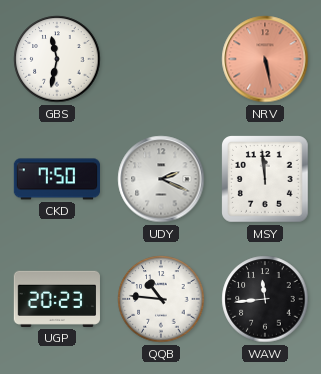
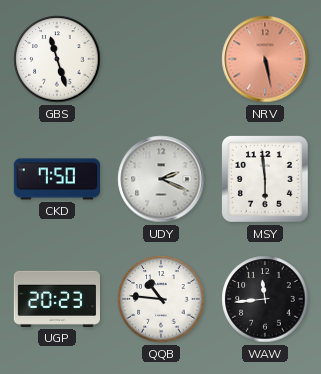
GBS: 11:32 -> 11:27 (57, 59)
MSY: 11:59 -> 5:59 (266, 180)
